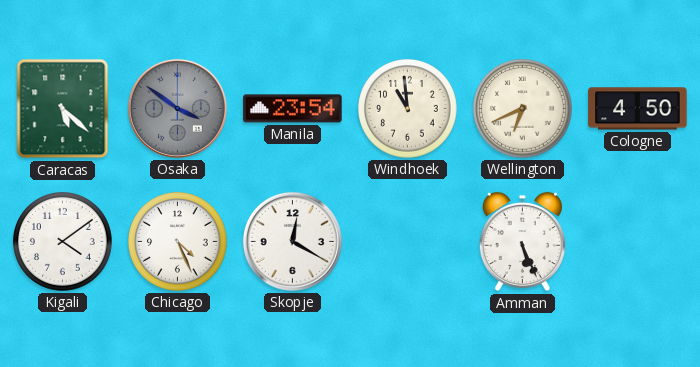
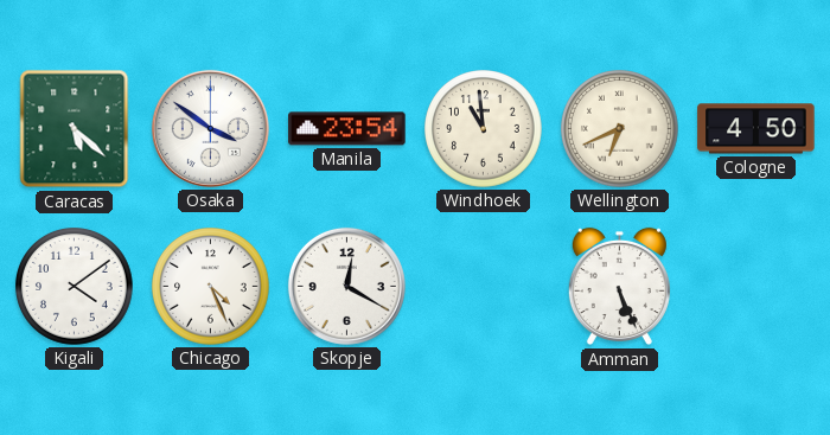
Osaka dial: grey -> white (210, 128)
